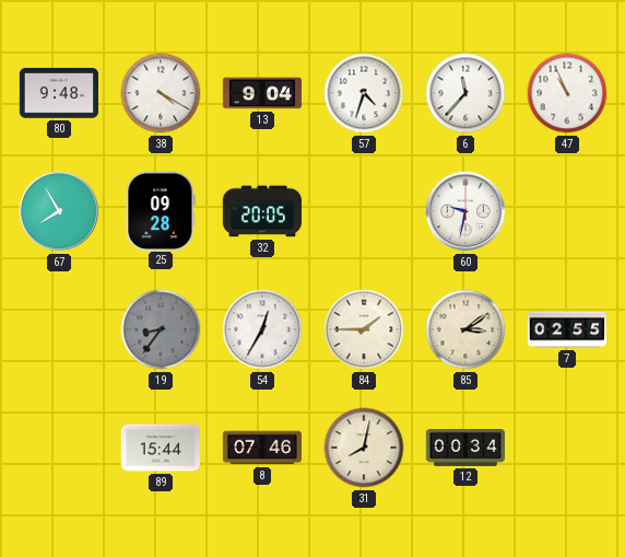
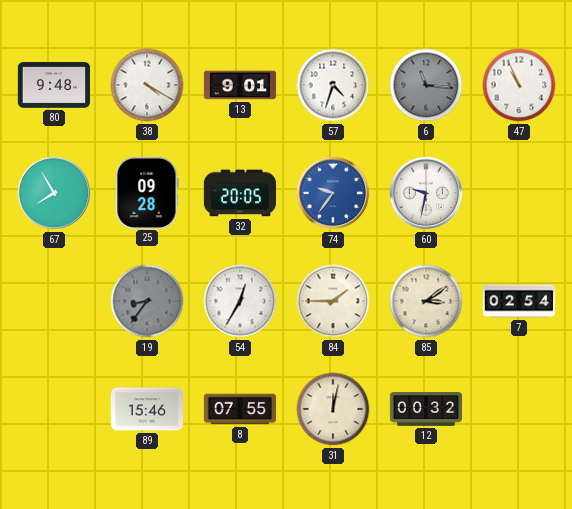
13: 9:04 -> 9:01 (240, 85)
6: 11:37 -> 11:16 (426, 85)
6 dial: white -> grey (426, 85)
74: none -> 9:36 (333, 193)
7: 02:55 -> 02:54 (519, 301)
89: 15:44 -> 15:46 (146, 409)
8: 07:46 -> 07:55 (240, 409)
31: 8:02 -> 12:02 (333, 409)
12: 00:34 -> 00:32 (426, 410)
